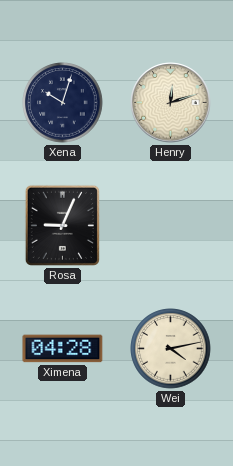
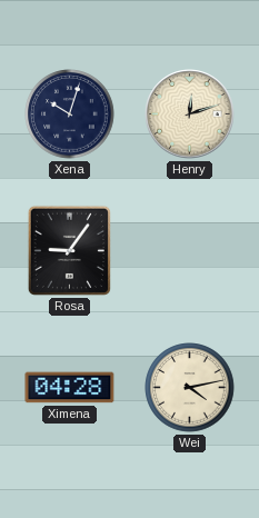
Rosa: 9:04 -> 9:06 (69, 250)
